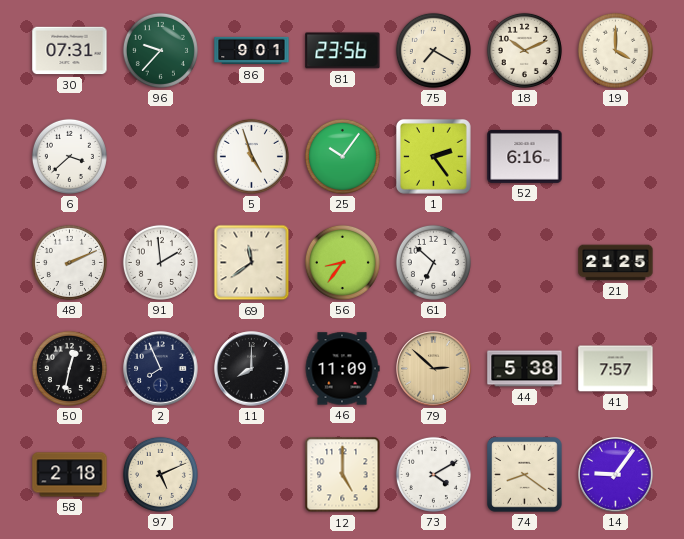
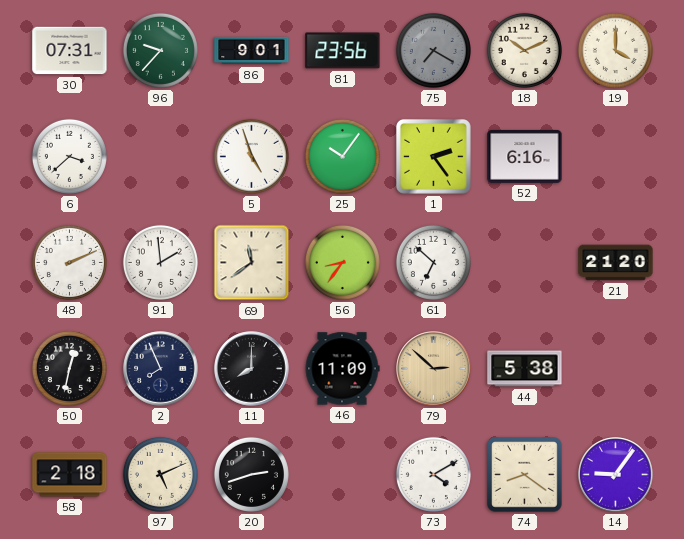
75 dial: cream -> grey (433, 50)
21: 21:25 -> 21:20 (616, 263)
41: 7:57 -> none (616, 369)
20: none -> 2:42 (251, 474)
12: 5:00 -> none (343, 475)
